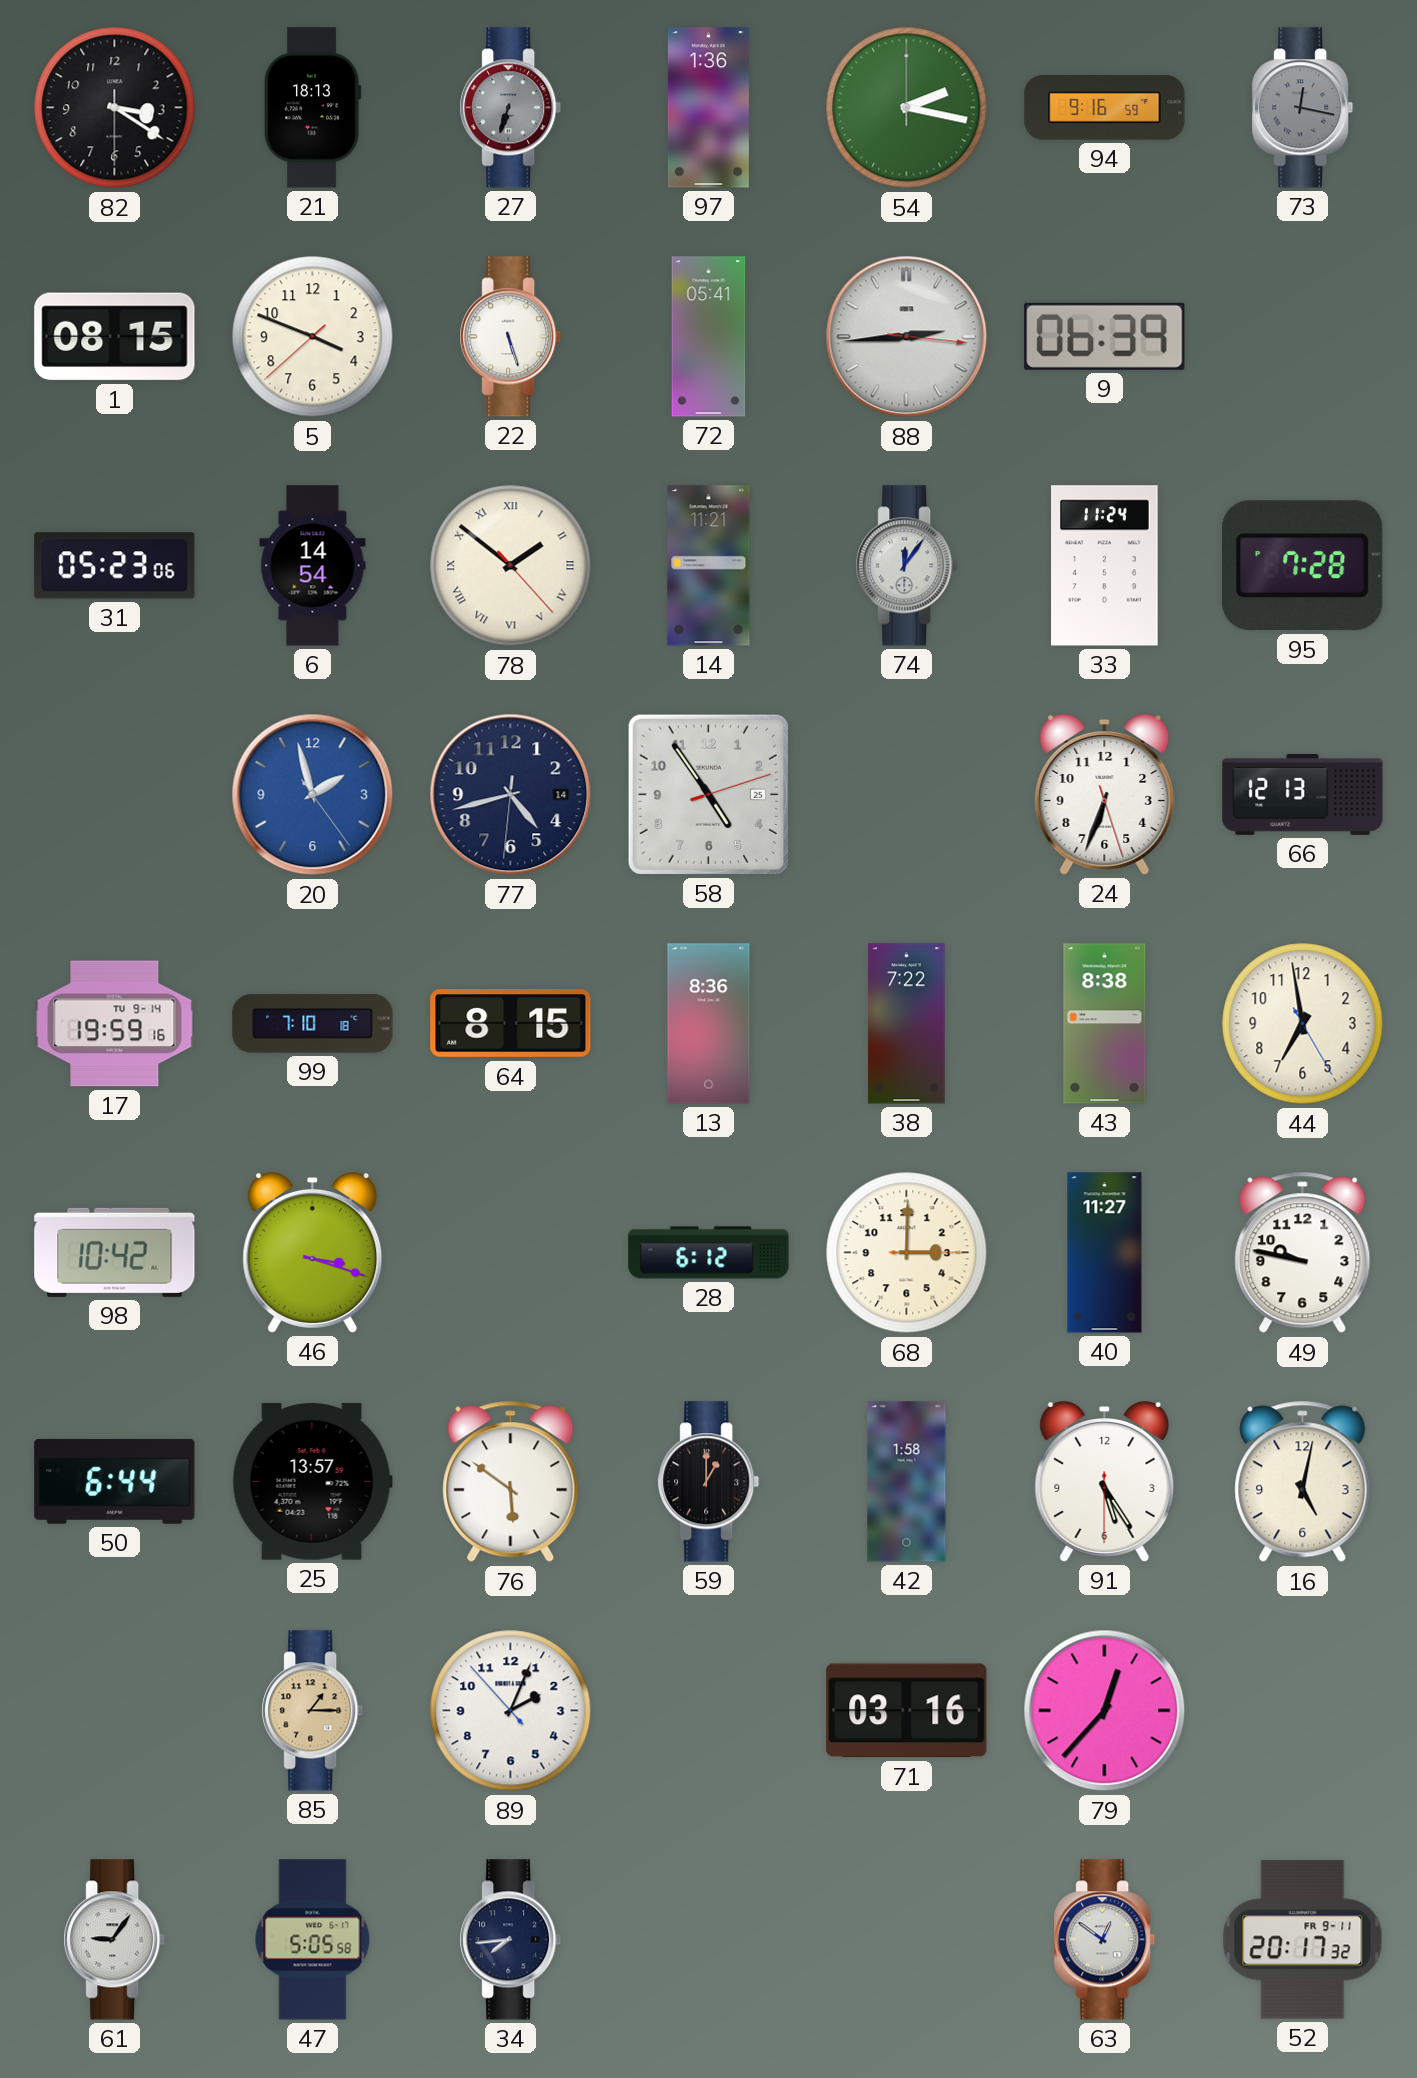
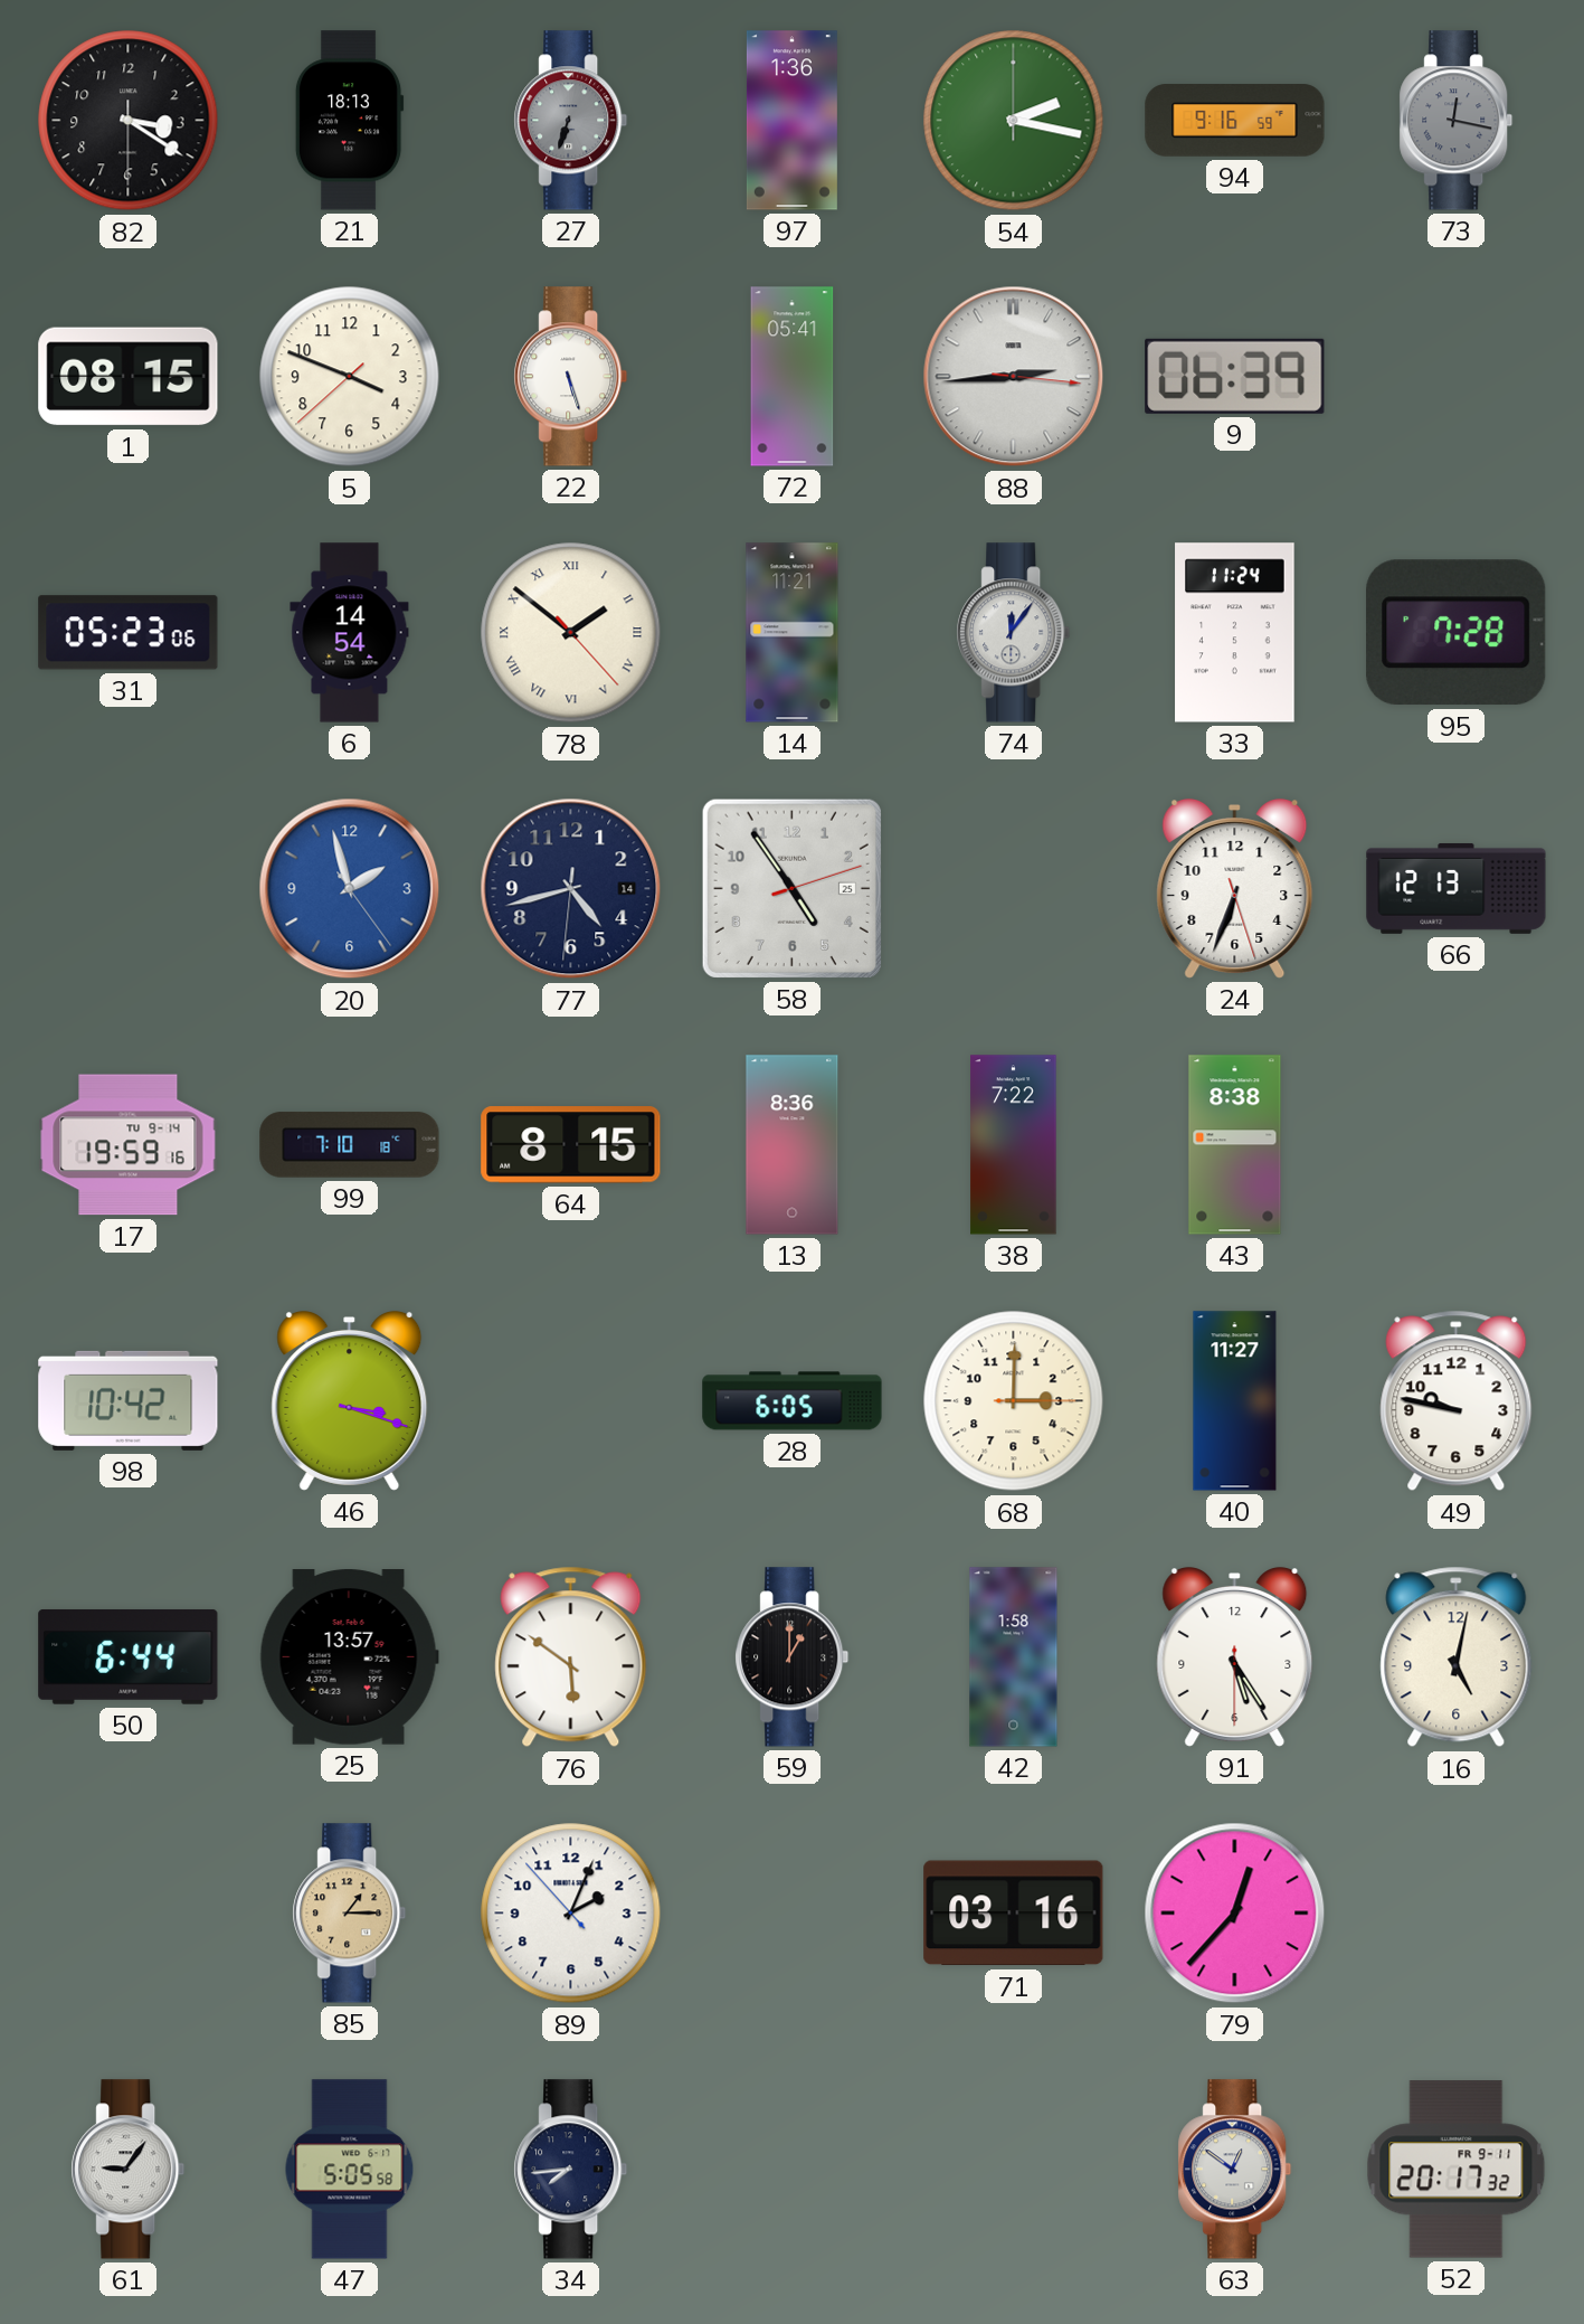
44: 6:58 -> none (1303, 1024)
28: 6:12 -> 6:05 (793, 1401)
